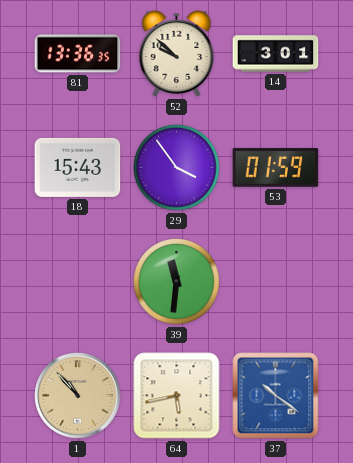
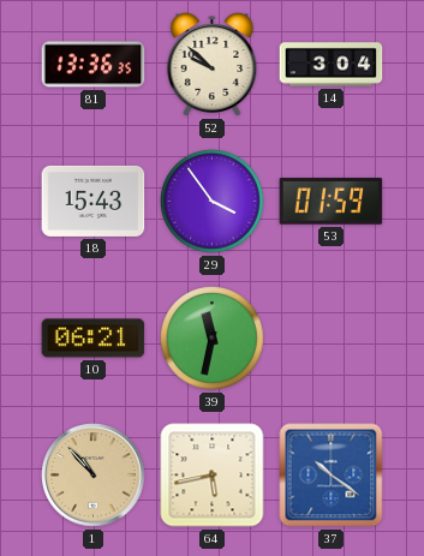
14: 3:01 -> 3:04 (332, 65)
10: none -> 06:21 (94, 339)
39: 11:31 -> 11:32 (213, 339)
